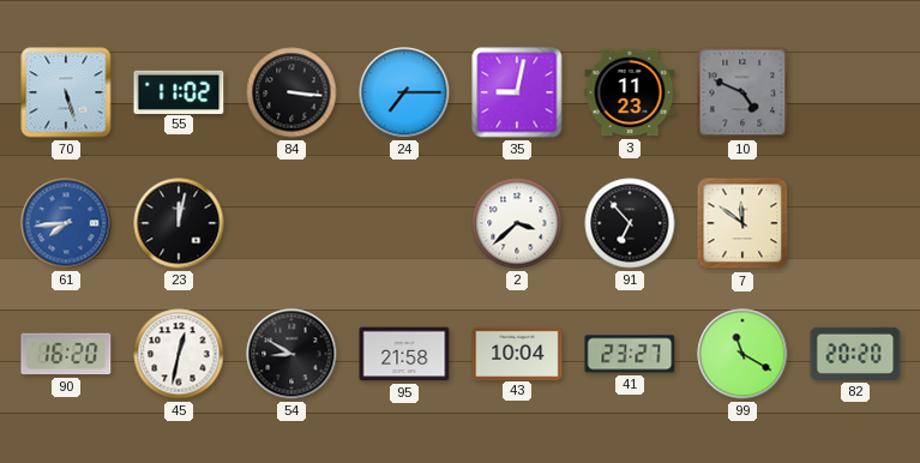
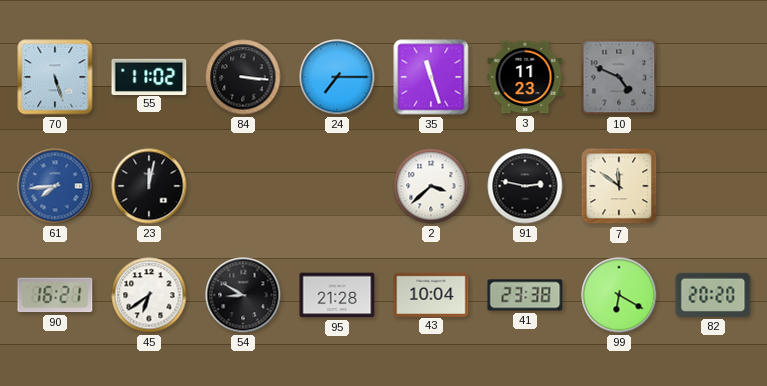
35: 9:02 -> 11:27 (431, 77)
91: 6:53 -> 2:47 (525, 186)
90: 16:20 -> 16:21 (55, 295)
45: 12:32 -> 6:39 (149, 295)
95: 21:58 -> 21:28 (337, 295)
41: 23:27 -> 23:38 (525, 295)
99: 11:20 -> 6:20 (619, 295)
